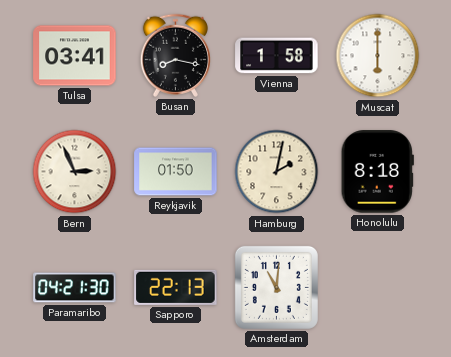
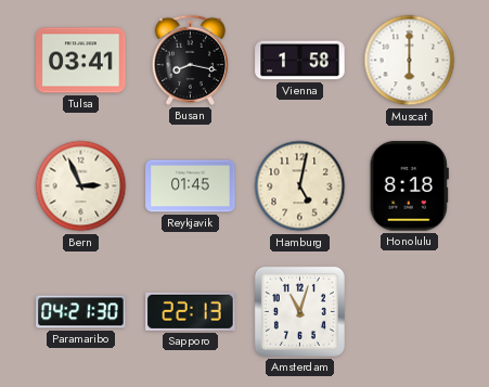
Reykjavik: 01:50 -> 01:45 (191, 186)
Hamburg: 2:02 -> 5:02 (300, 186)
Amsterdam: 11:01 -> 11:03 (299, 311)
